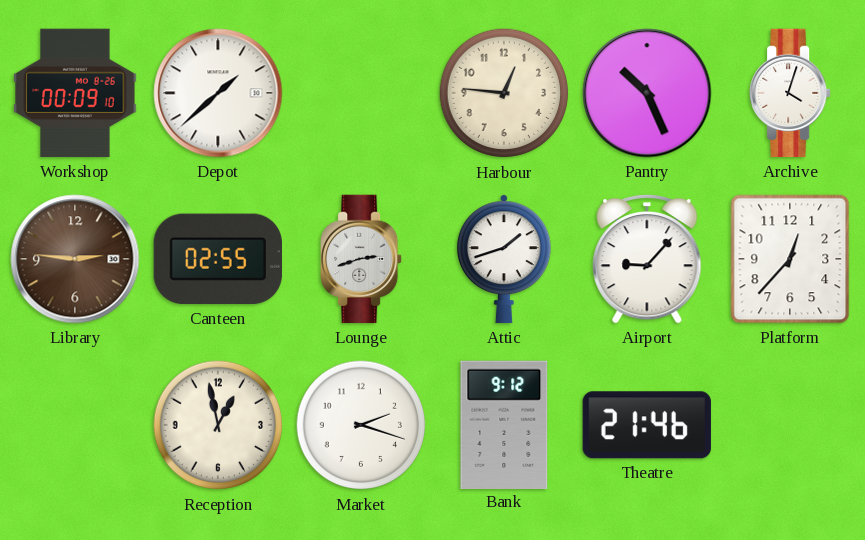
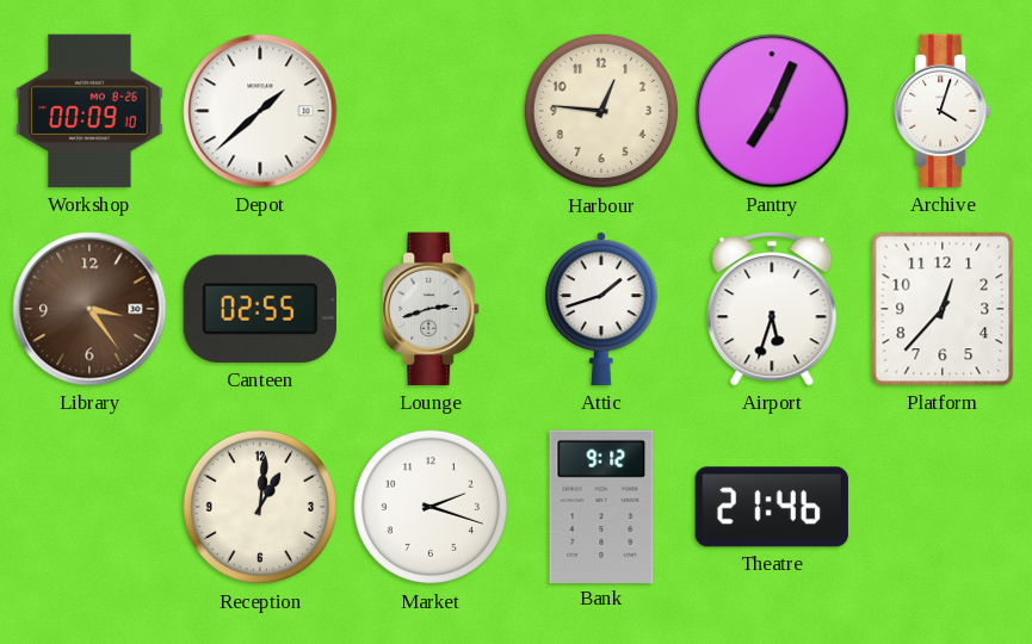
Pantry: 10:26 -> 7:04 (772, 111)
Library: 2:46 -> 3:24 (89, 309)
Airport: 9:07 -> 5:33 (772, 309)
Reception: 12:58 -> 1:01 (260, 507)
